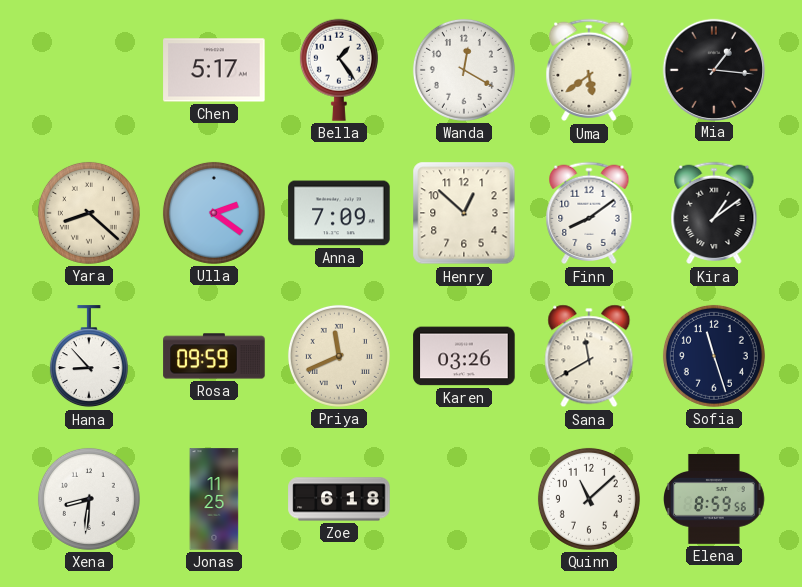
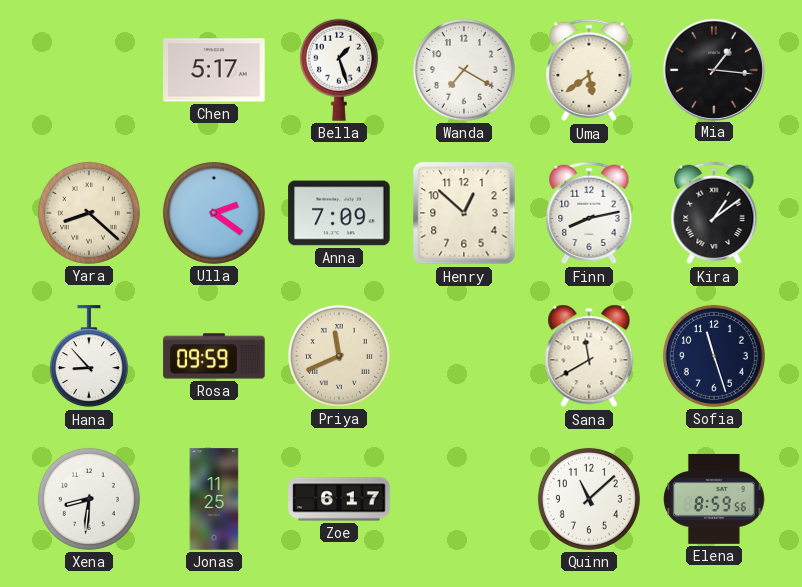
Bella: 1:24 -> 1:27 (339, 70)
Wanda: 12:20 -> 7:20 (464, 70)
Finn: 8:09 -> 8:13 (589, 213)
Karen: 03:26 -> none (464, 356)
Zoe: 6:18 -> 6:17 (339, 499)
